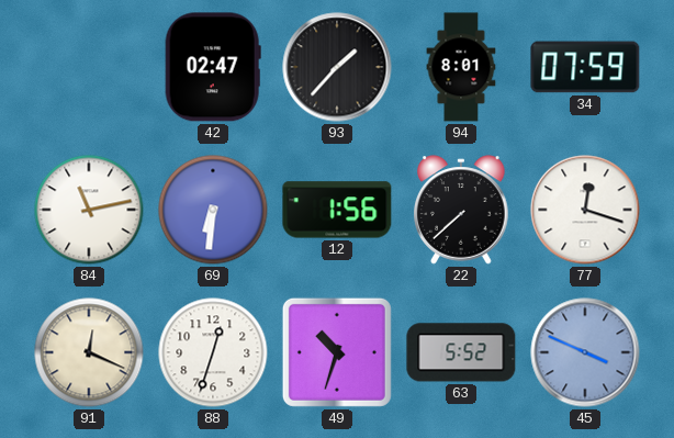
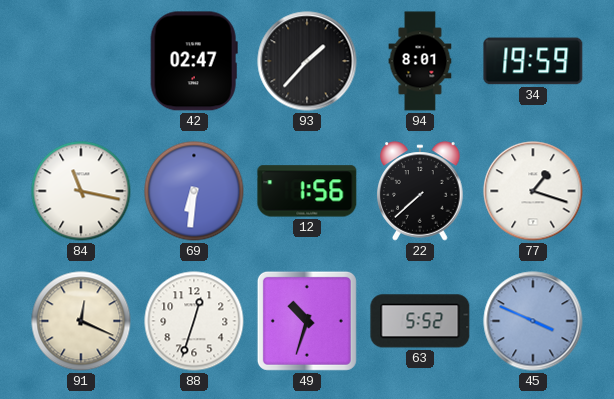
34: 07:59 -> 19:59 (533, 61)
84: 11:13 -> 11:17 (81, 191)
77: 12:18 -> 1:18 (533, 191)
